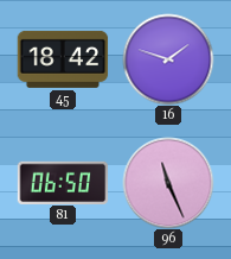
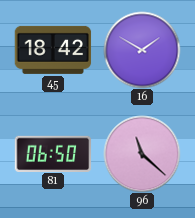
16: 1:48 -> 1:50 (142, 50)
96: 11:26 -> 11:22 (142, 154)
